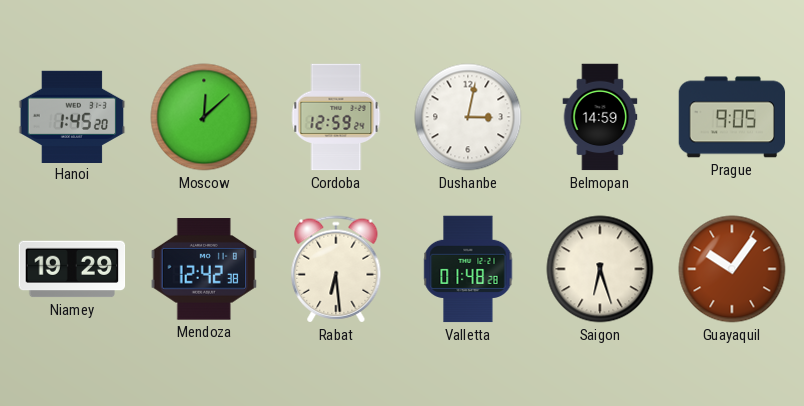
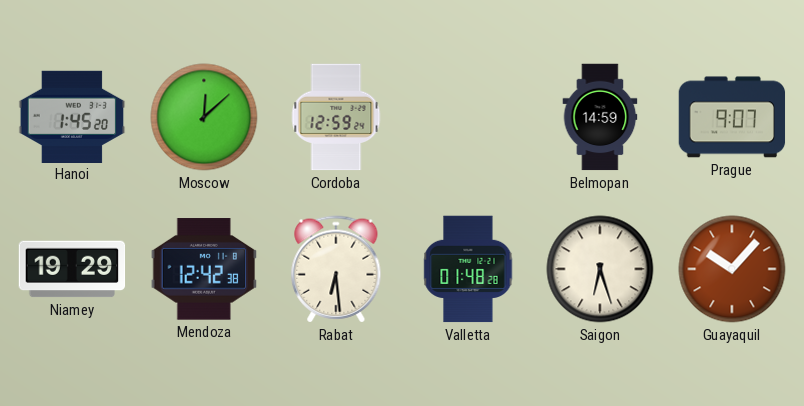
Dushanbe: 3:02 -> none (468, 117)
Prague: 9:05 -> 9:07 (732, 117)
Guayaquil: 10:06 -> 10:07 (732, 269)
